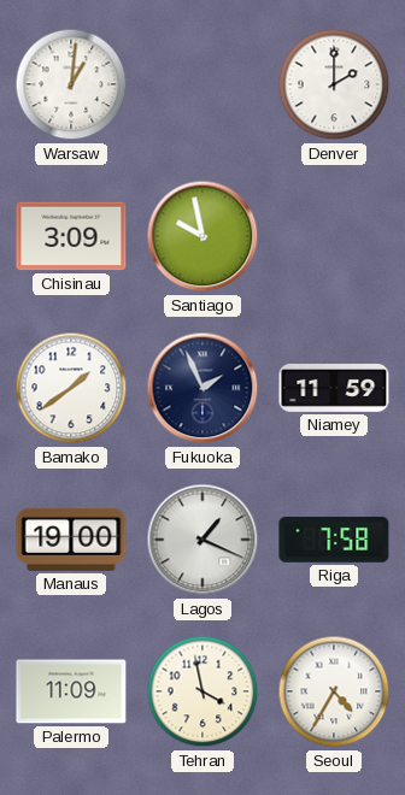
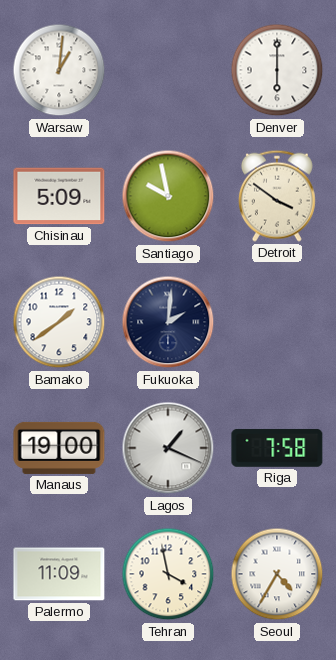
Denver: 2:00 -> 6:00 (277, 70)
Chisinau: 3:09 -> 5:09 (59, 196)
Detroit: none -> 3:51 (277, 196)
Fukuoka: 1:56 -> 2:01 (168, 322)
Niamey: 11:59 -> none (334, 388)
